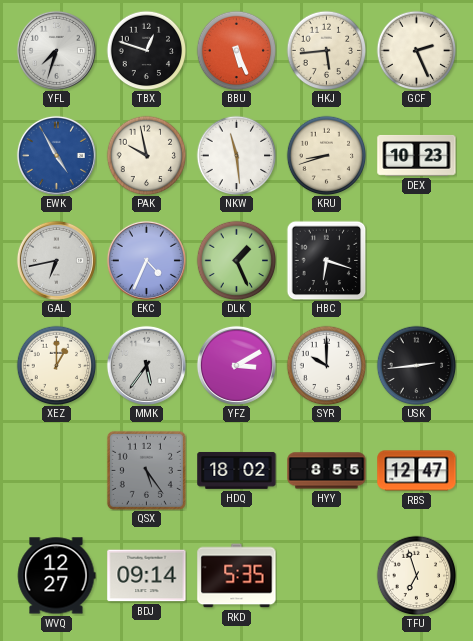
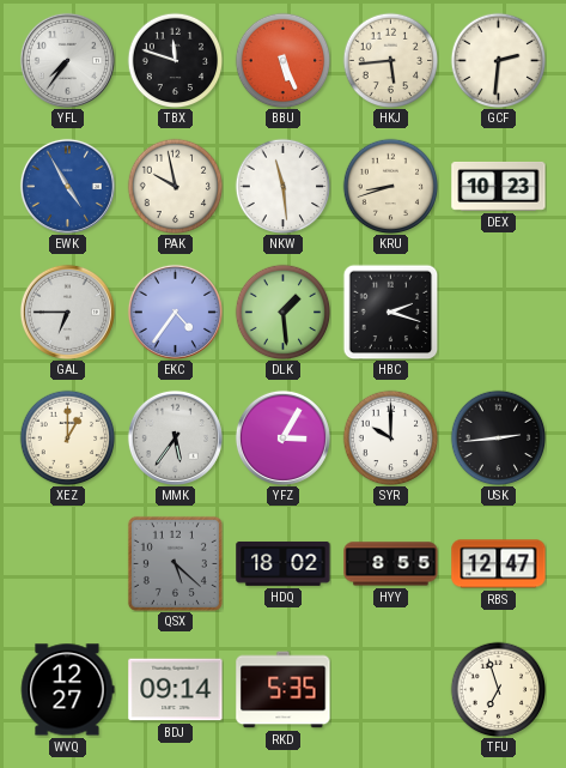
YFL: 7:33 -> 7:36 (67, 60)
TBX: 12:48 -> 11:48 (175, 60)
GCF: 2:26 -> 2:31 (498, 60)
GAL: 6:43 -> 6:45 (67, 312)
EKC: 4:34 -> 4:36 (175, 312)
DLK: 1:26 -> 1:29 (282, 312)
HBC: 6:18 -> 2:18 (390, 312)
YFZ: 3:10 -> 3:05 (282, 437)
QSX: 5:24 -> 5:22 (175, 563)
